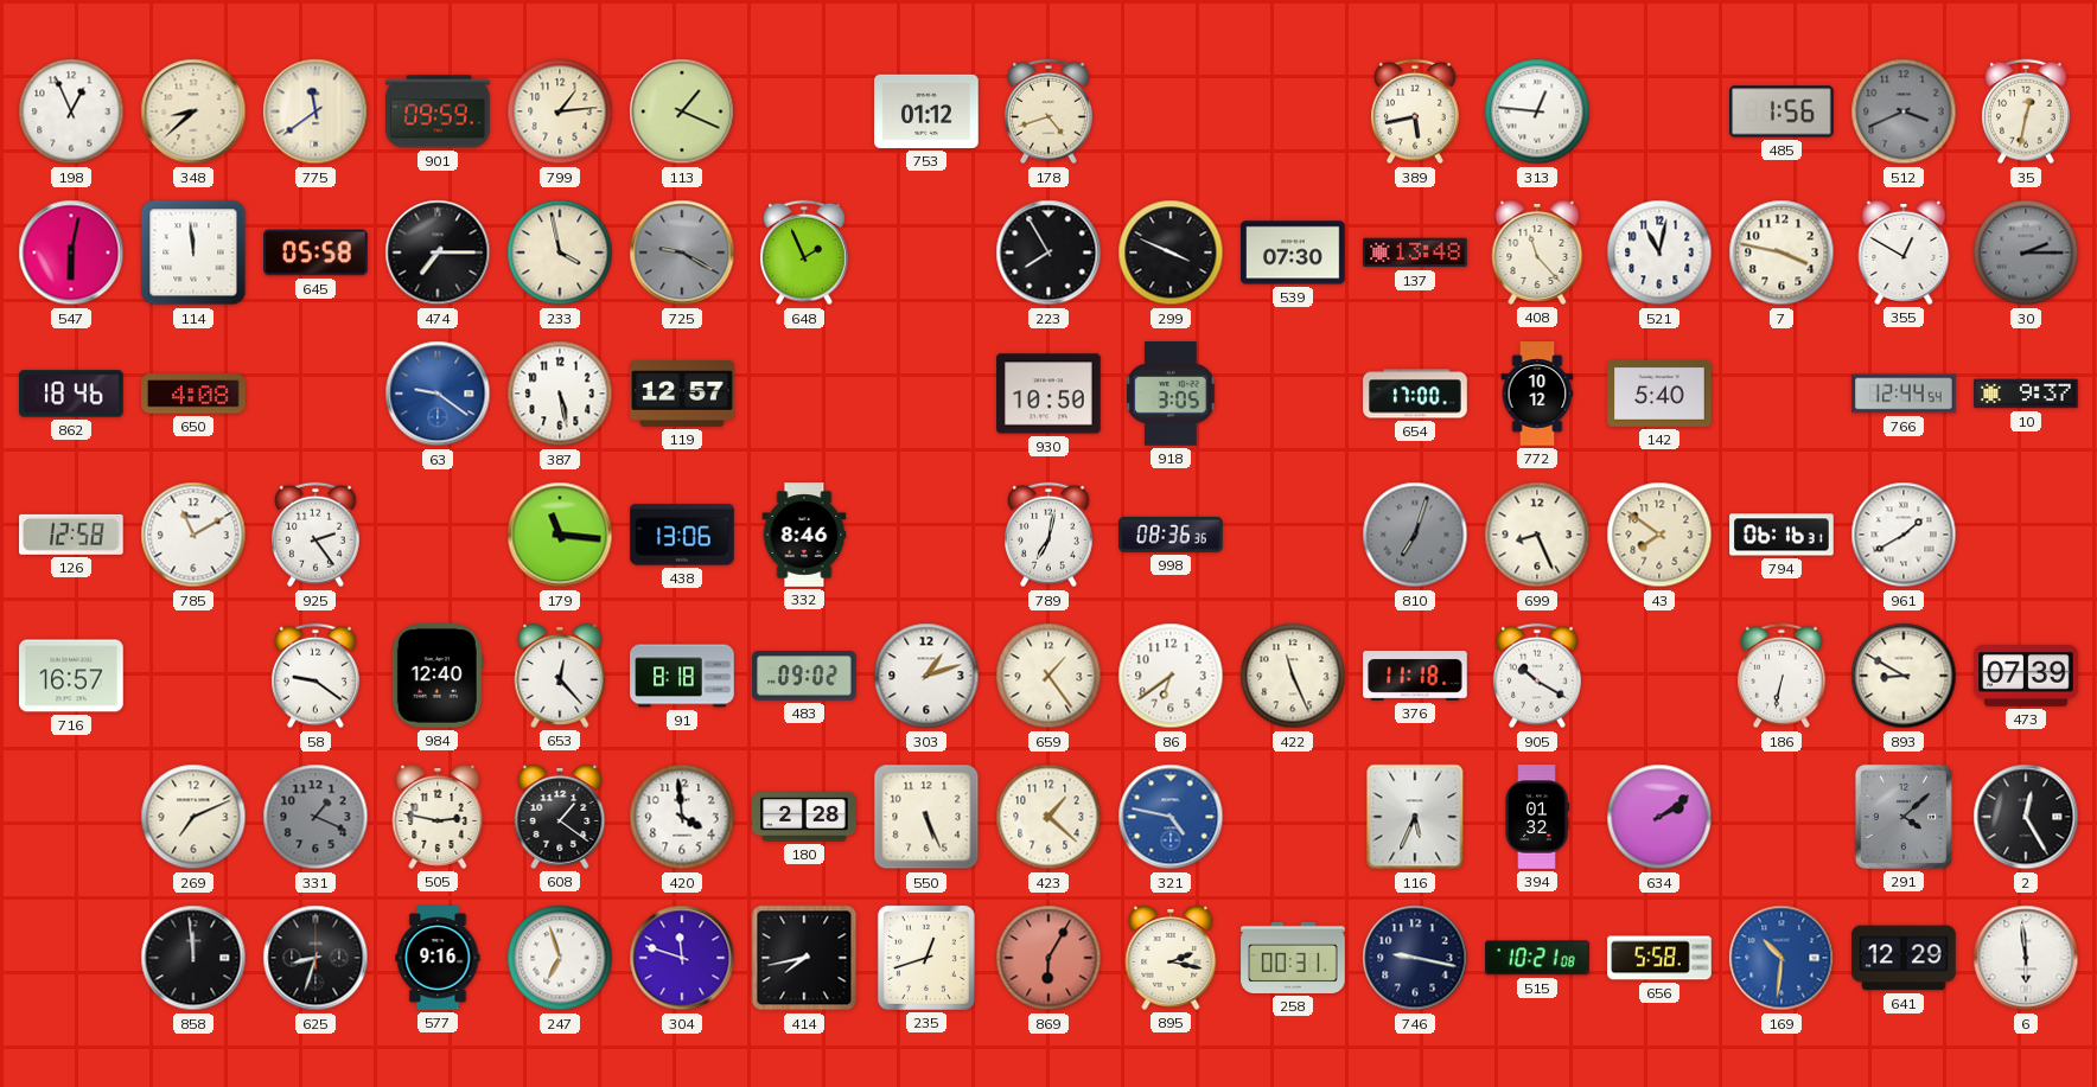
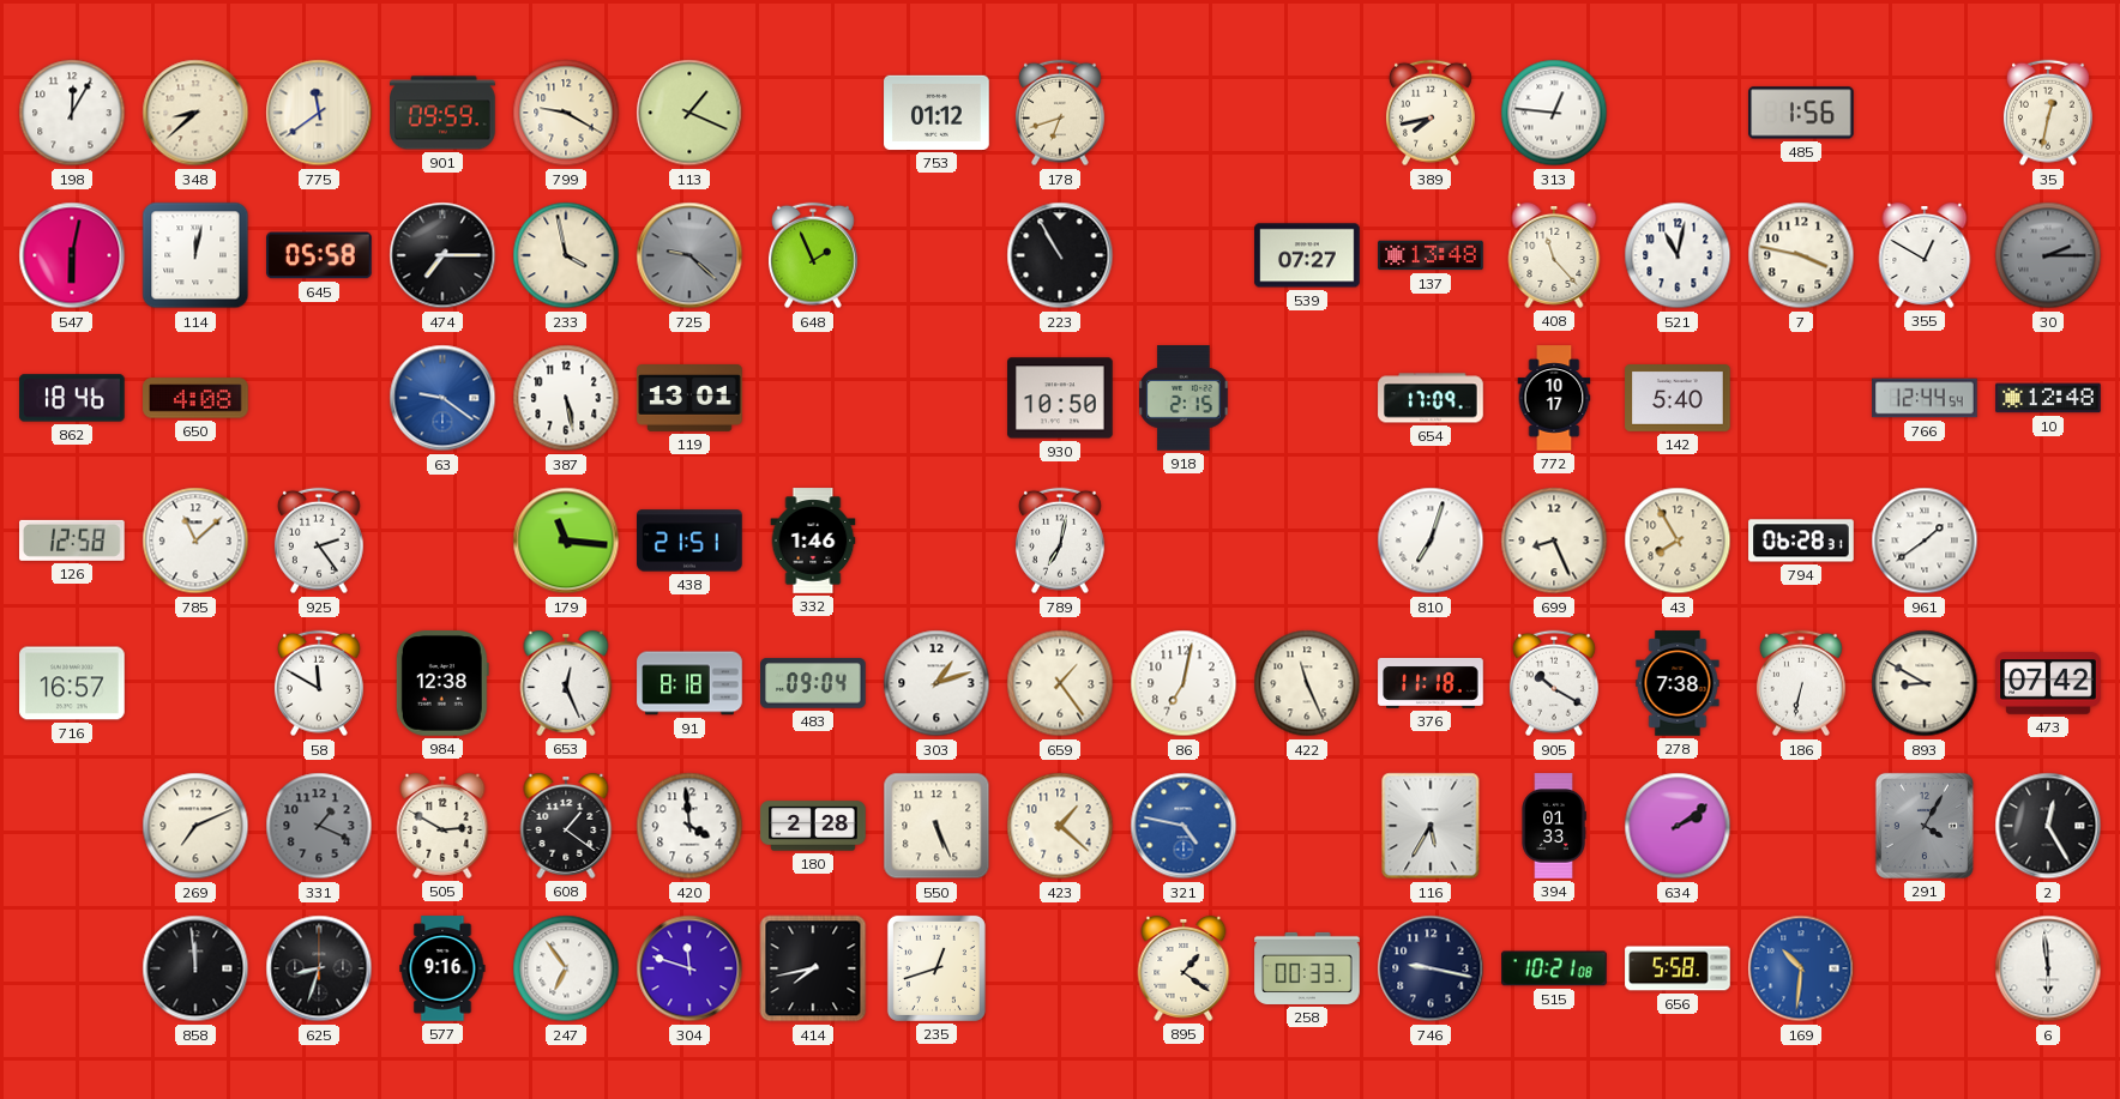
198: 12:56 -> 12:05 (72, 113)
799: 1:14 -> 9:20 (566, 113)
178: 4:42 -> 6:42 (1060, 113)
389: 5:43 -> 7:43 (1431, 113)
512: 3:41 -> none (1904, 111)
114: 11:59 -> 12:02 (195, 255)
725: 9:20 -> 9:22 (689, 255)
223: 7:55 -> 10:55 (1060, 255)
299: 3:49 -> none (1171, 252)
539: 07:30 -> 07:27 (1307, 255)
119: 12:57 -> 13:01 (689, 399)
918: 3:05 -> 2:15 (1184, 398)
654: 17:00 -> 17:09 (1431, 398)
772: 10:12 -> 10:17 (1554, 398)
10: 9:37 -> 12:48 (2048, 398)
785: 11:10 -> 11:08 (195, 541)
438: 13:06 -> 21:51 (689, 541)
332: 8:46 -> 1:46 (813, 541)
998: 08:36 -> none (1171, 535)
810 dial: grey -> white (1431, 541)
43: 7:51 -> 7:55 (1678, 541)
794: 06:16 -> 06:28 (1801, 541)
961: 1:40 -> 1:39 (1925, 541)
58: 9:21 -> 11:50 (319, 683)
984: 12:40 -> 12:38 (442, 683)
653: 12:23 -> 12:26 (566, 683)
483: 09:02 -> 09:04 (813, 683)
86: 6:39 -> 7:02 (1184, 683)
278: none -> 7:38 (1678, 683)
473: 07:39 -> 07:42 (2048, 684)
505: 2:47 -> 2:50 (442, 826)
116: 5:34 -> 5:35 (1431, 826)
394: 01:32 -> 01:33 (1554, 826)
291: 4:08 -> 4:05 (1925, 826)
247: 6:57 -> 6:54 (566, 968)
869: 6:05 -> none (1048, 958)
895: 2:17 -> 1:21 (1184, 968)
258: 00:31 -> 00:33 (1307, 968)
641: 12:29 -> none (1904, 958)
